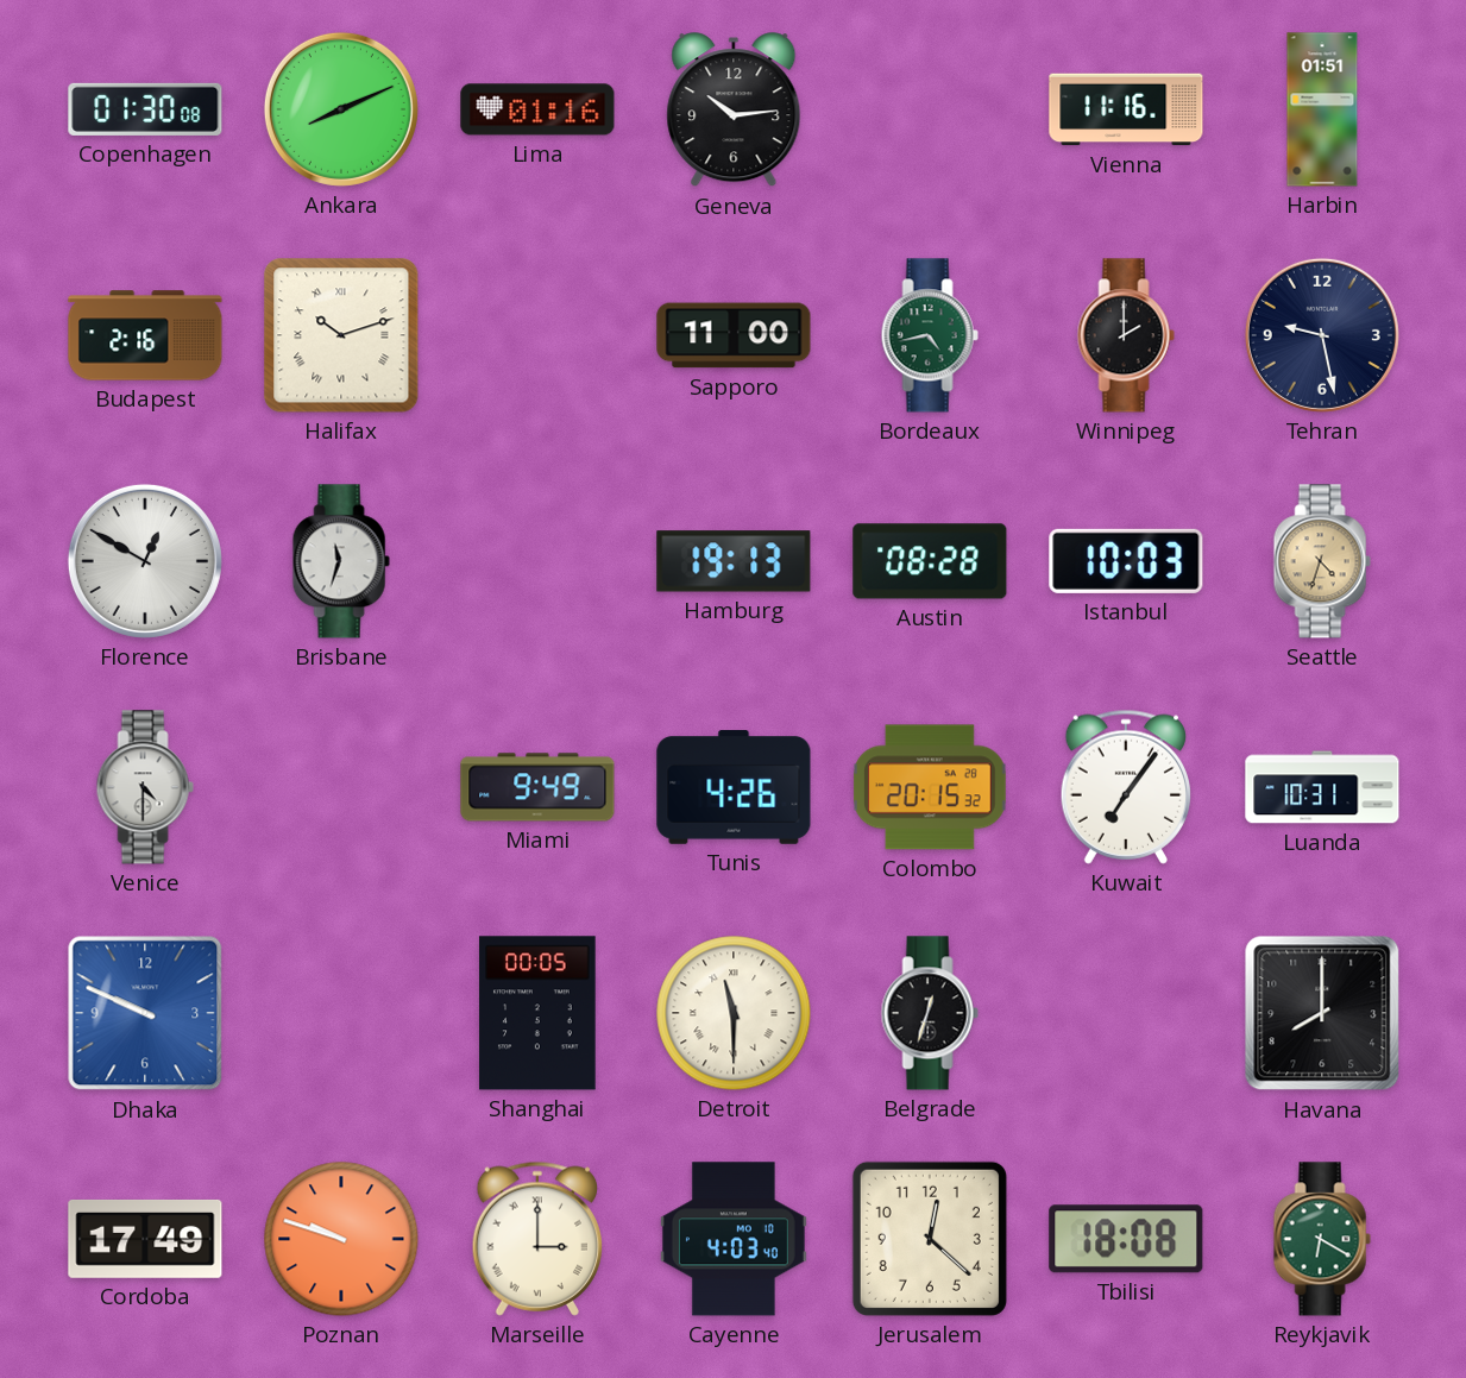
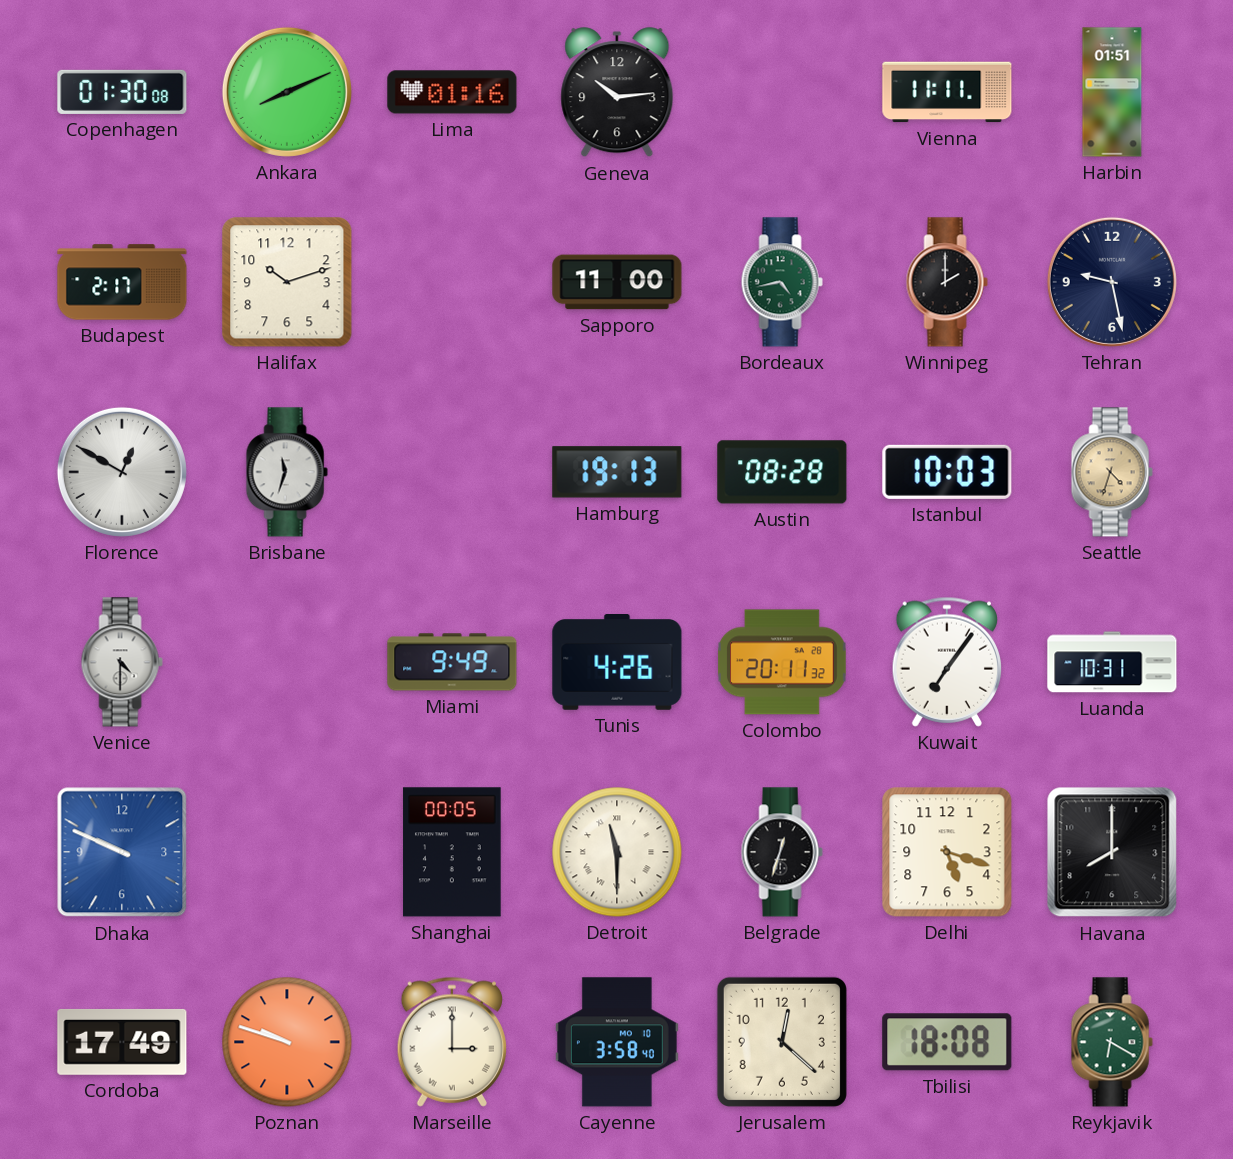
Vienna: 11:16 -> 11:11 (947, 92)
Budapest: 2:16 -> 2:17 (122, 282)
Halifax numerals: Roman -> Arabic (287, 282)
Colombo: 20:15 -> 20:11 (782, 662)
Delhi: none -> 5:18 (947, 852)
Cayenne: 4:03 -> 3:58 (617, 1042)
